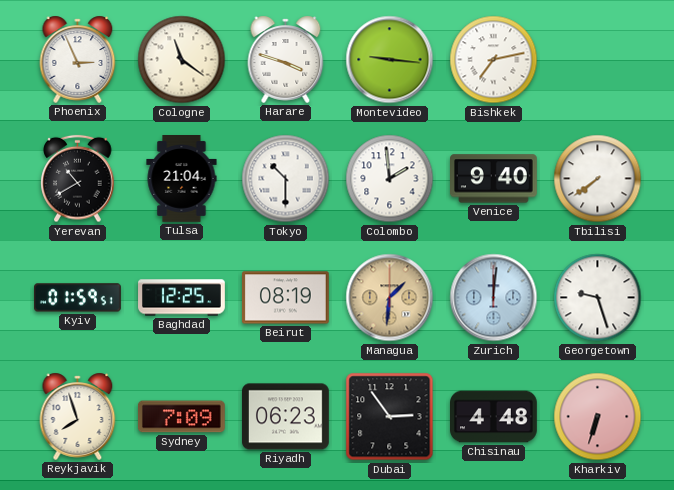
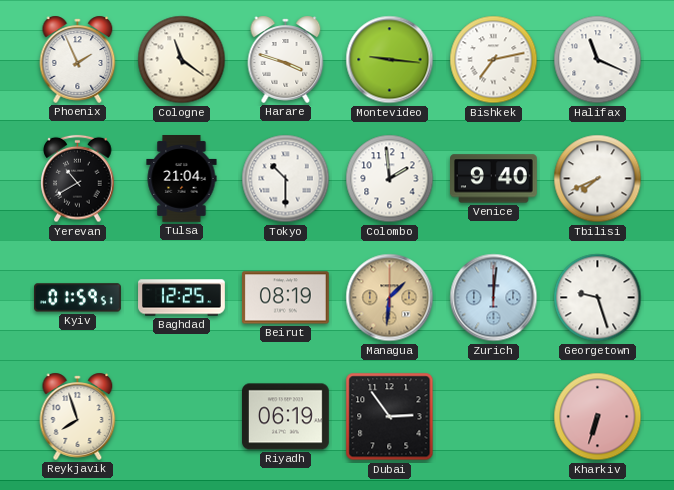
Phoenix: 2:56 -> 1:56 (78, 59)
Halifax: none -> 11:19 (598, 60)
Tbilisi: 7:39 -> 7:41 (598, 179)
Sydney: 7:09 -> none (181, 417)
Riyadh: 06:23 -> 06:19 (286, 417)
Chisinau: 4:48 -> none (494, 417)
